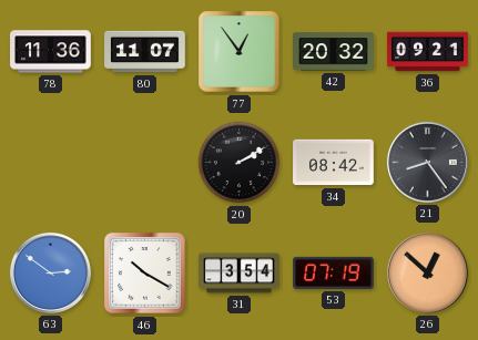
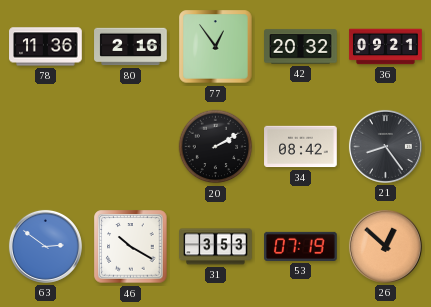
80: 11:07 -> 2:16 (131, 47)
31: 3:54 -> 3:53 (216, 247)
